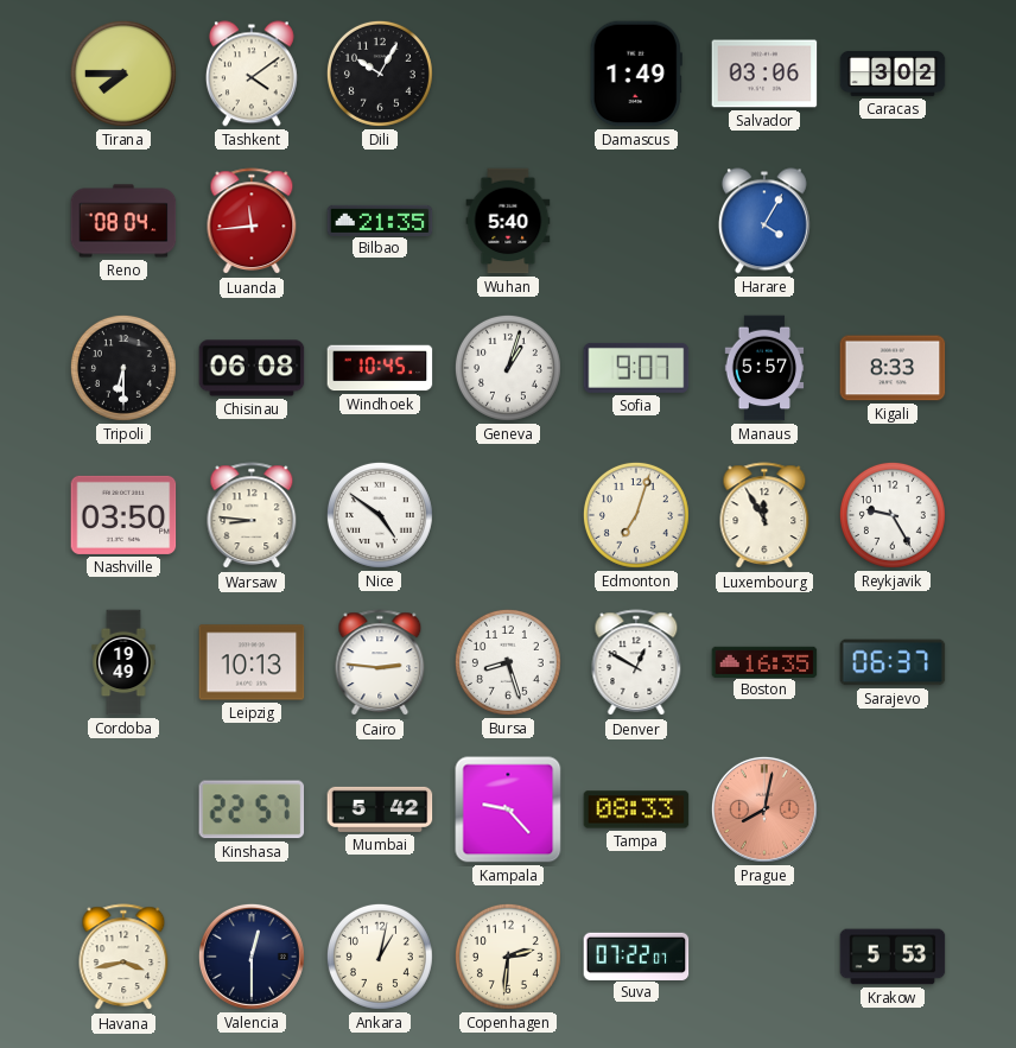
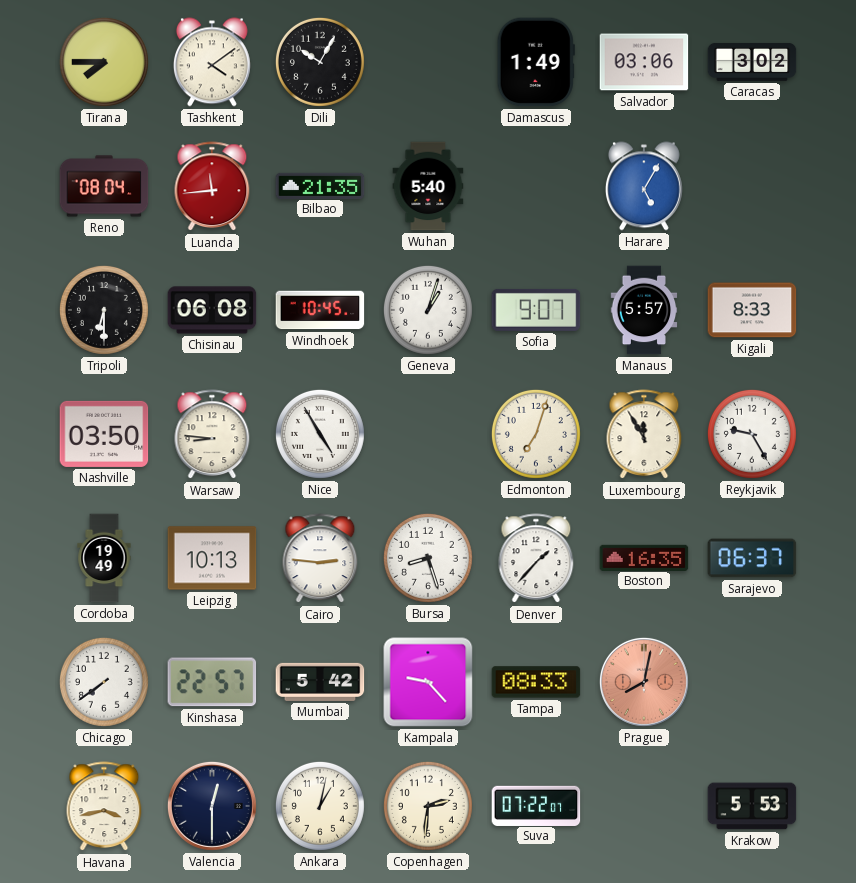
Harare: 4:05 -> 5:05 (644, 186)
Nice: 4:51 -> 4:55 (320, 434)
Denver: 12:50 -> 1:37 (536, 559)
Chicago: none -> 7:39 (104, 682)
